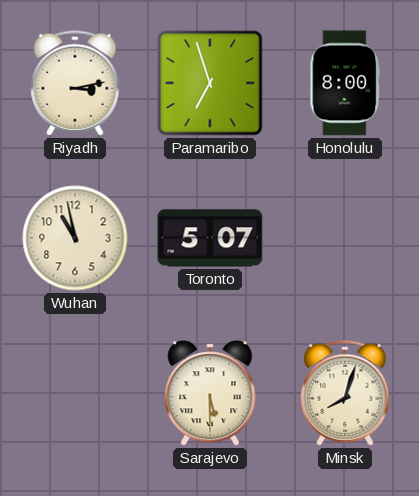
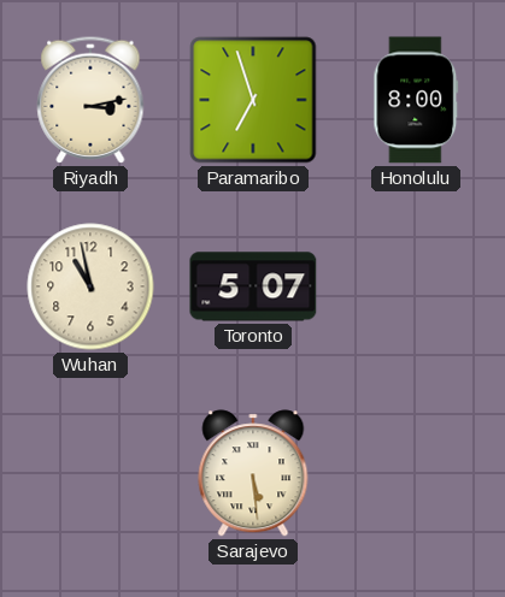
Sarajevo: 5:30 -> 5:29 (253, 473)
Minsk: 8:03 -> none (345, 393)
